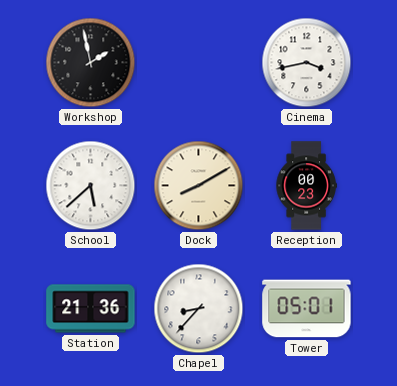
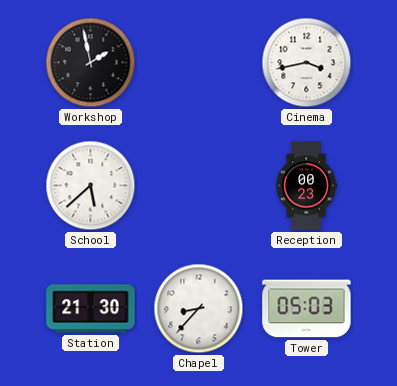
Dock: 8:10 -> none (199, 186)
Station: 21:36 -> 21:30 (91, 309)
Tower: 05:01 -> 05:03 (307, 309)
